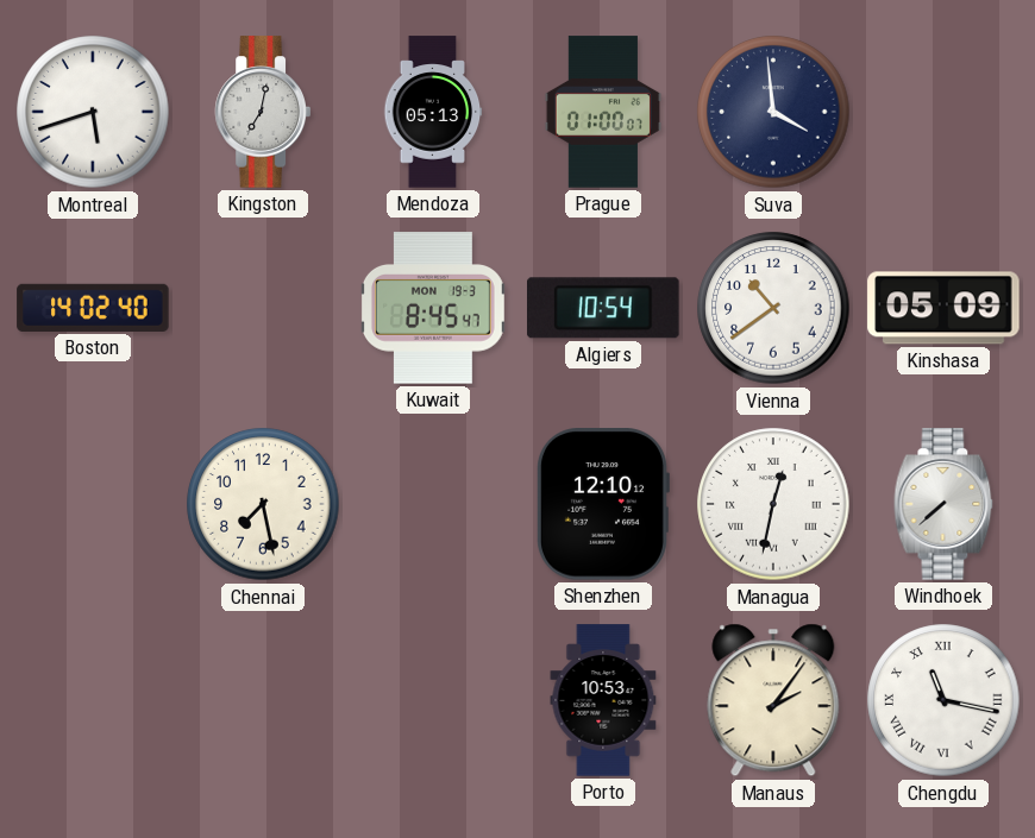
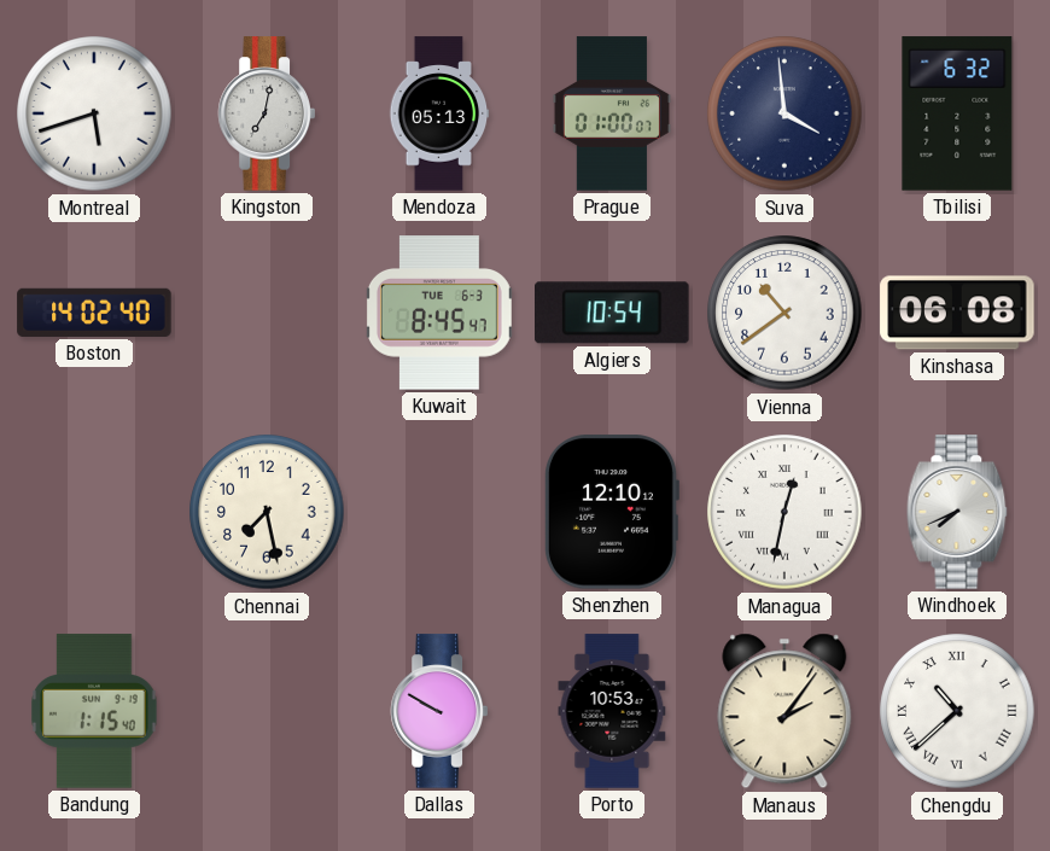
Tbilisi: none -> 6:32 (957, 113)
Kuwait date: MON 19-3 -> TUE 6-3 (439, 313)
Kinshasa: 05:09 -> 06:08 (957, 313)
Windhoek: 7:38 -> 7:41 (957, 512)
Bandung: none -> 1:15 (94, 711)
Dallas: none -> 9:50 (438, 711)
Chengdu: 11:17 -> 10:38 (957, 711)
